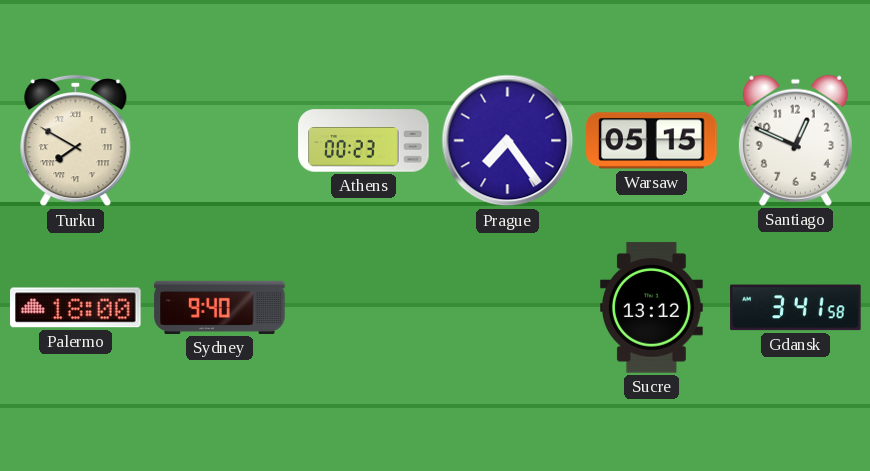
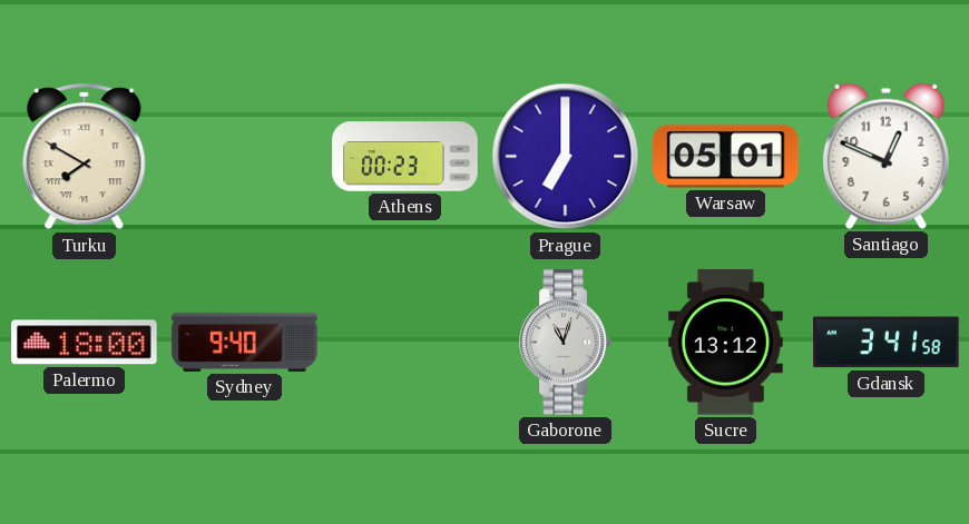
Prague: 7:24 -> 7:00 (566, 157)
Warsaw: 05:15 -> 05:01 (726, 157)
Gaborone: none -> 11:03 (566, 343)
